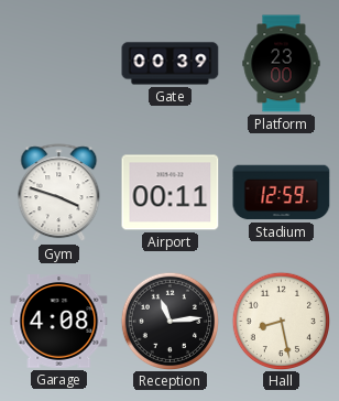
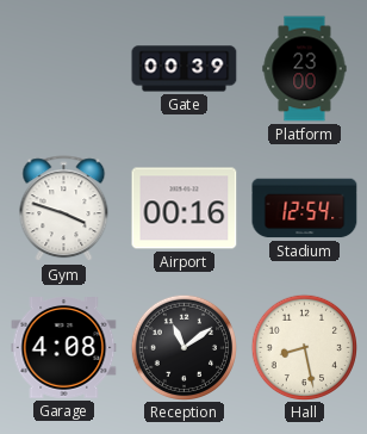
Airport: 00:11 -> 00:16 (185, 209)
Stadium: 12:59 -> 12:54 (305, 209)
Reception: 11:14 -> 11:09 (183, 347)
